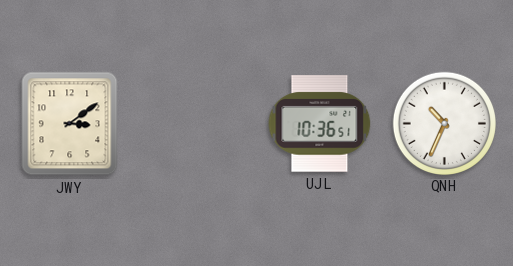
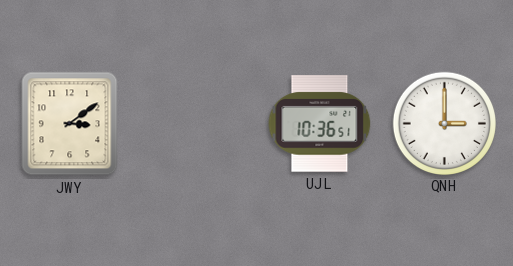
QNH: 10:34 -> 3:00 (444, 123)
